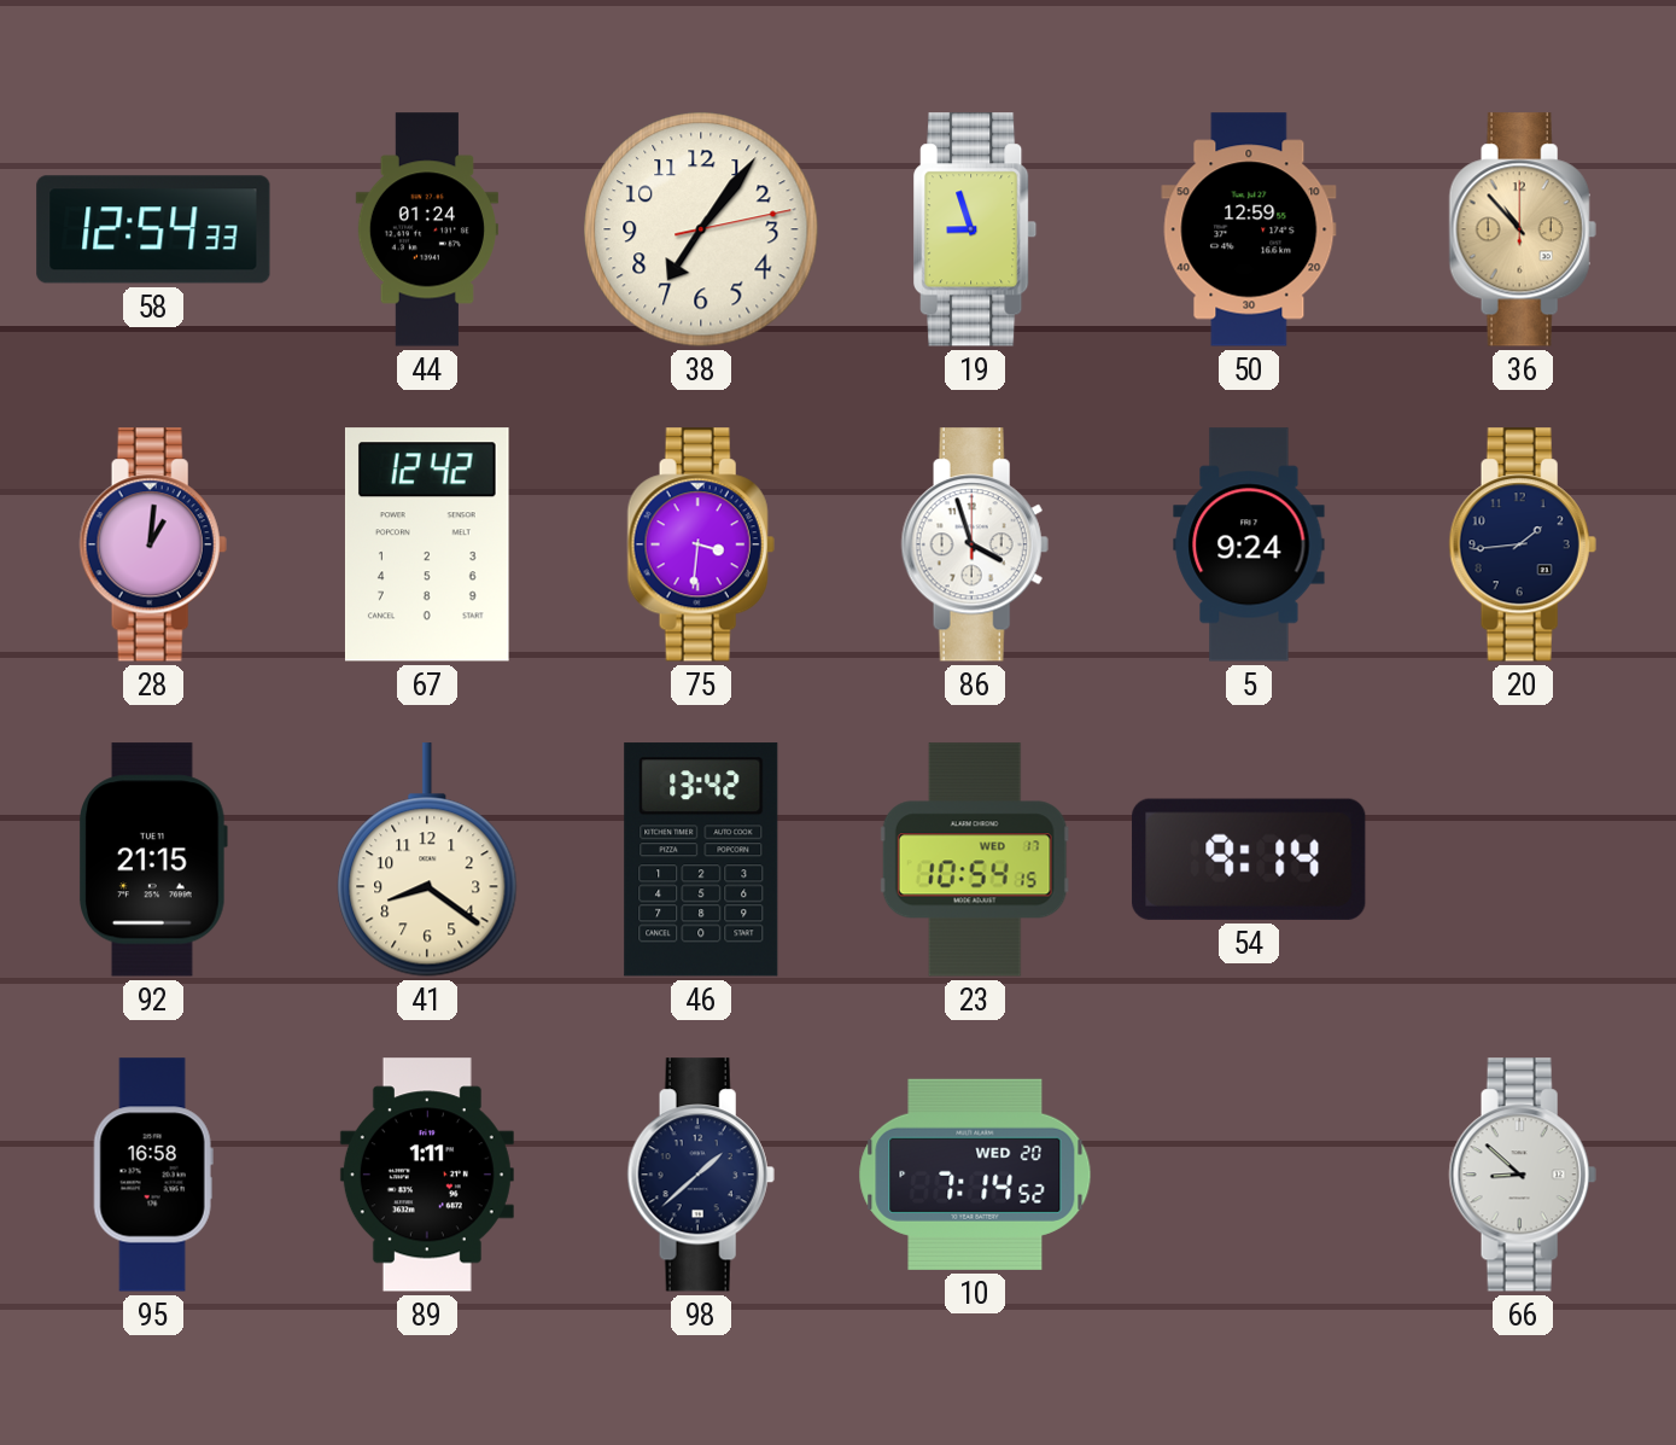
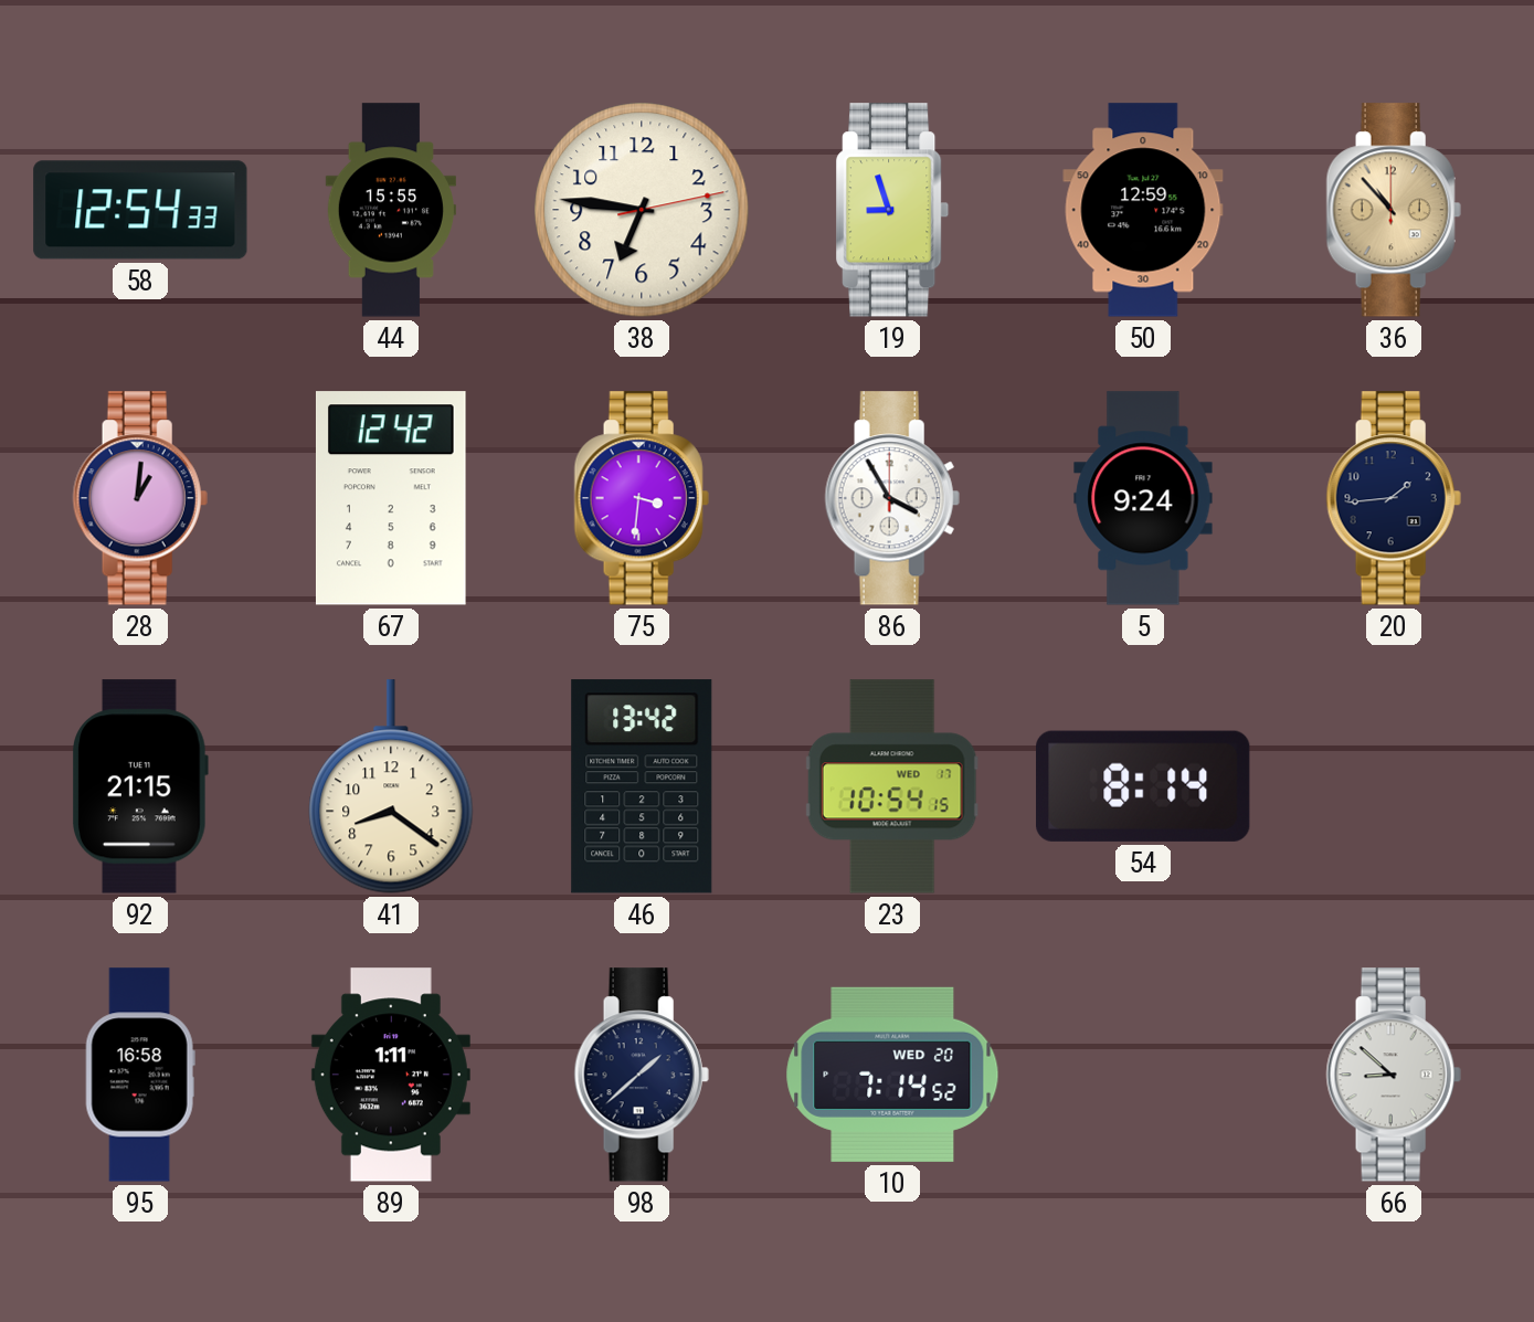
44: 01:24 -> 15:55 (391, 210)
38: 7:06 -> 6:46 (642, 210)
86: 3:57 -> 3:55 (892, 498)
54: 9:14 -> 8:14 (1143, 786)
